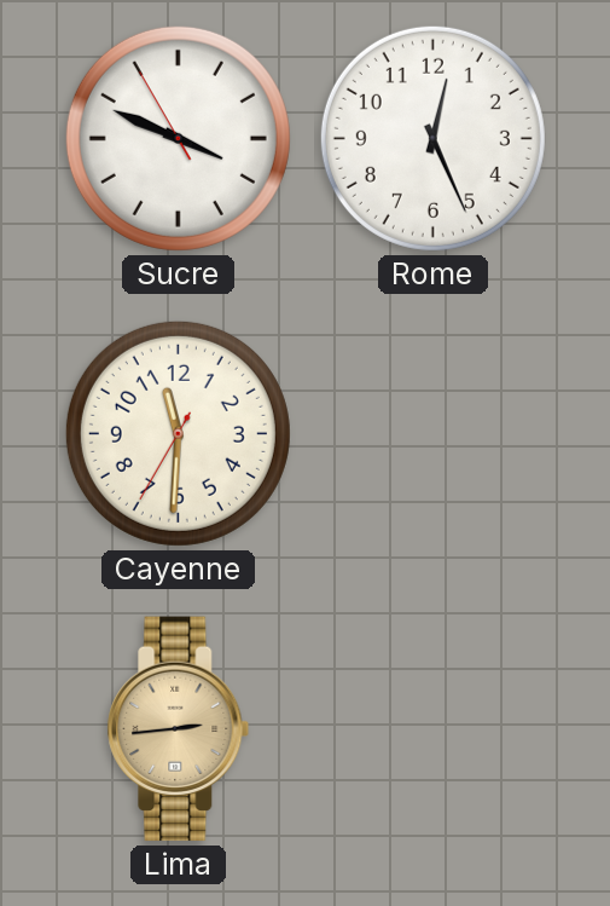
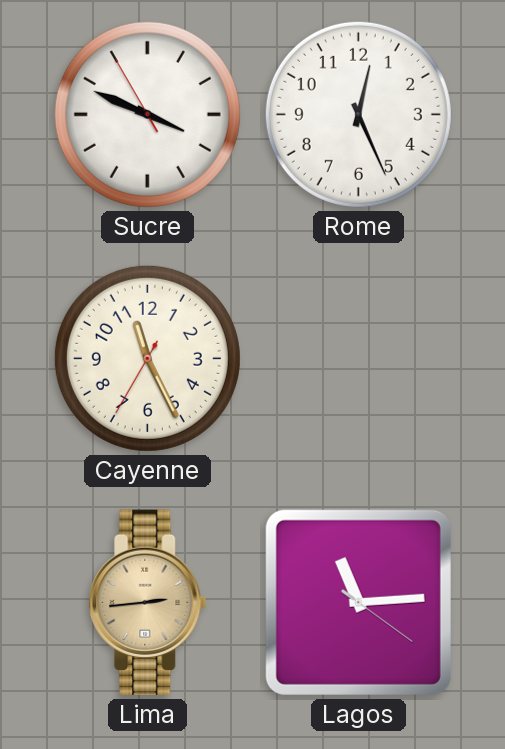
Cayenne: 11:30 -> 11:25 (147, 358)
Lagos: none -> 11:14 (358, 602)
